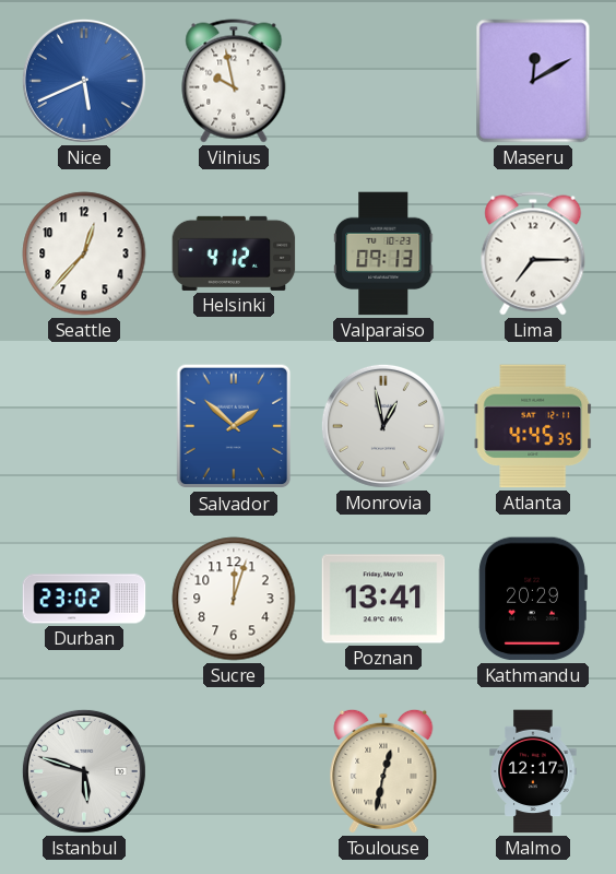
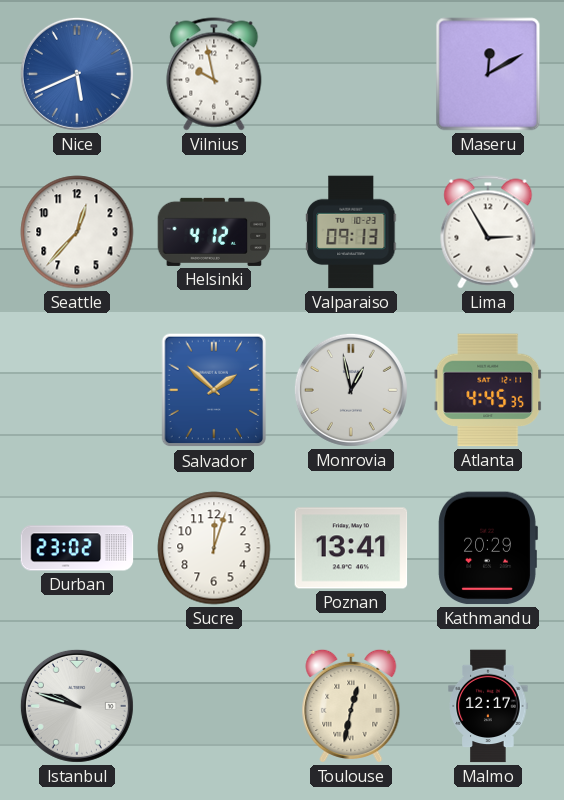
Lima: 7:15 -> 2:55 (488, 232)
Istanbul: 5:48 -> 9:48 (77, 706)
